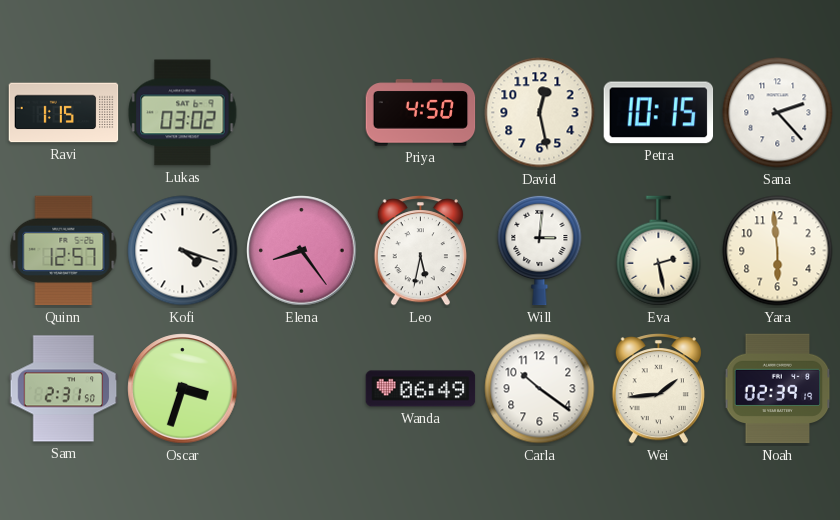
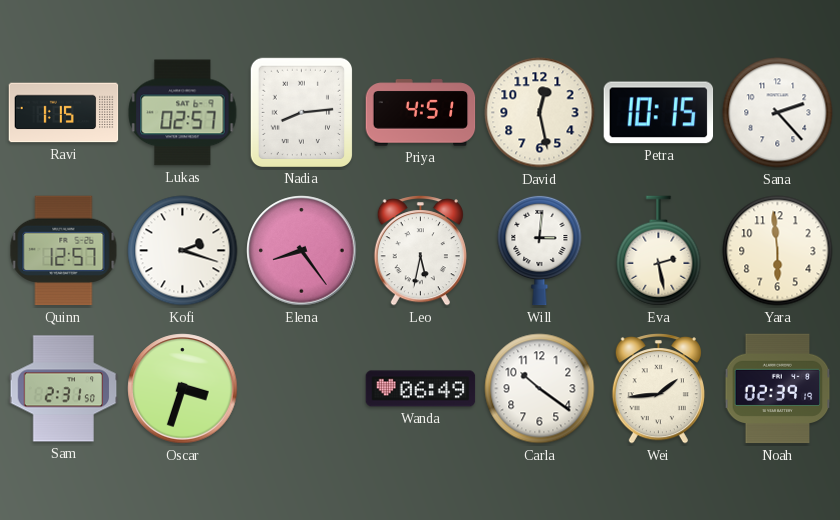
Lukas: 03:02 -> 02:57 (183, 113)
Nadia: none -> 8:14 (301, 112)
Priya: 4:50 -> 4:51 (421, 113)
Kofi: 4:18 -> 2:18 (183, 251)
